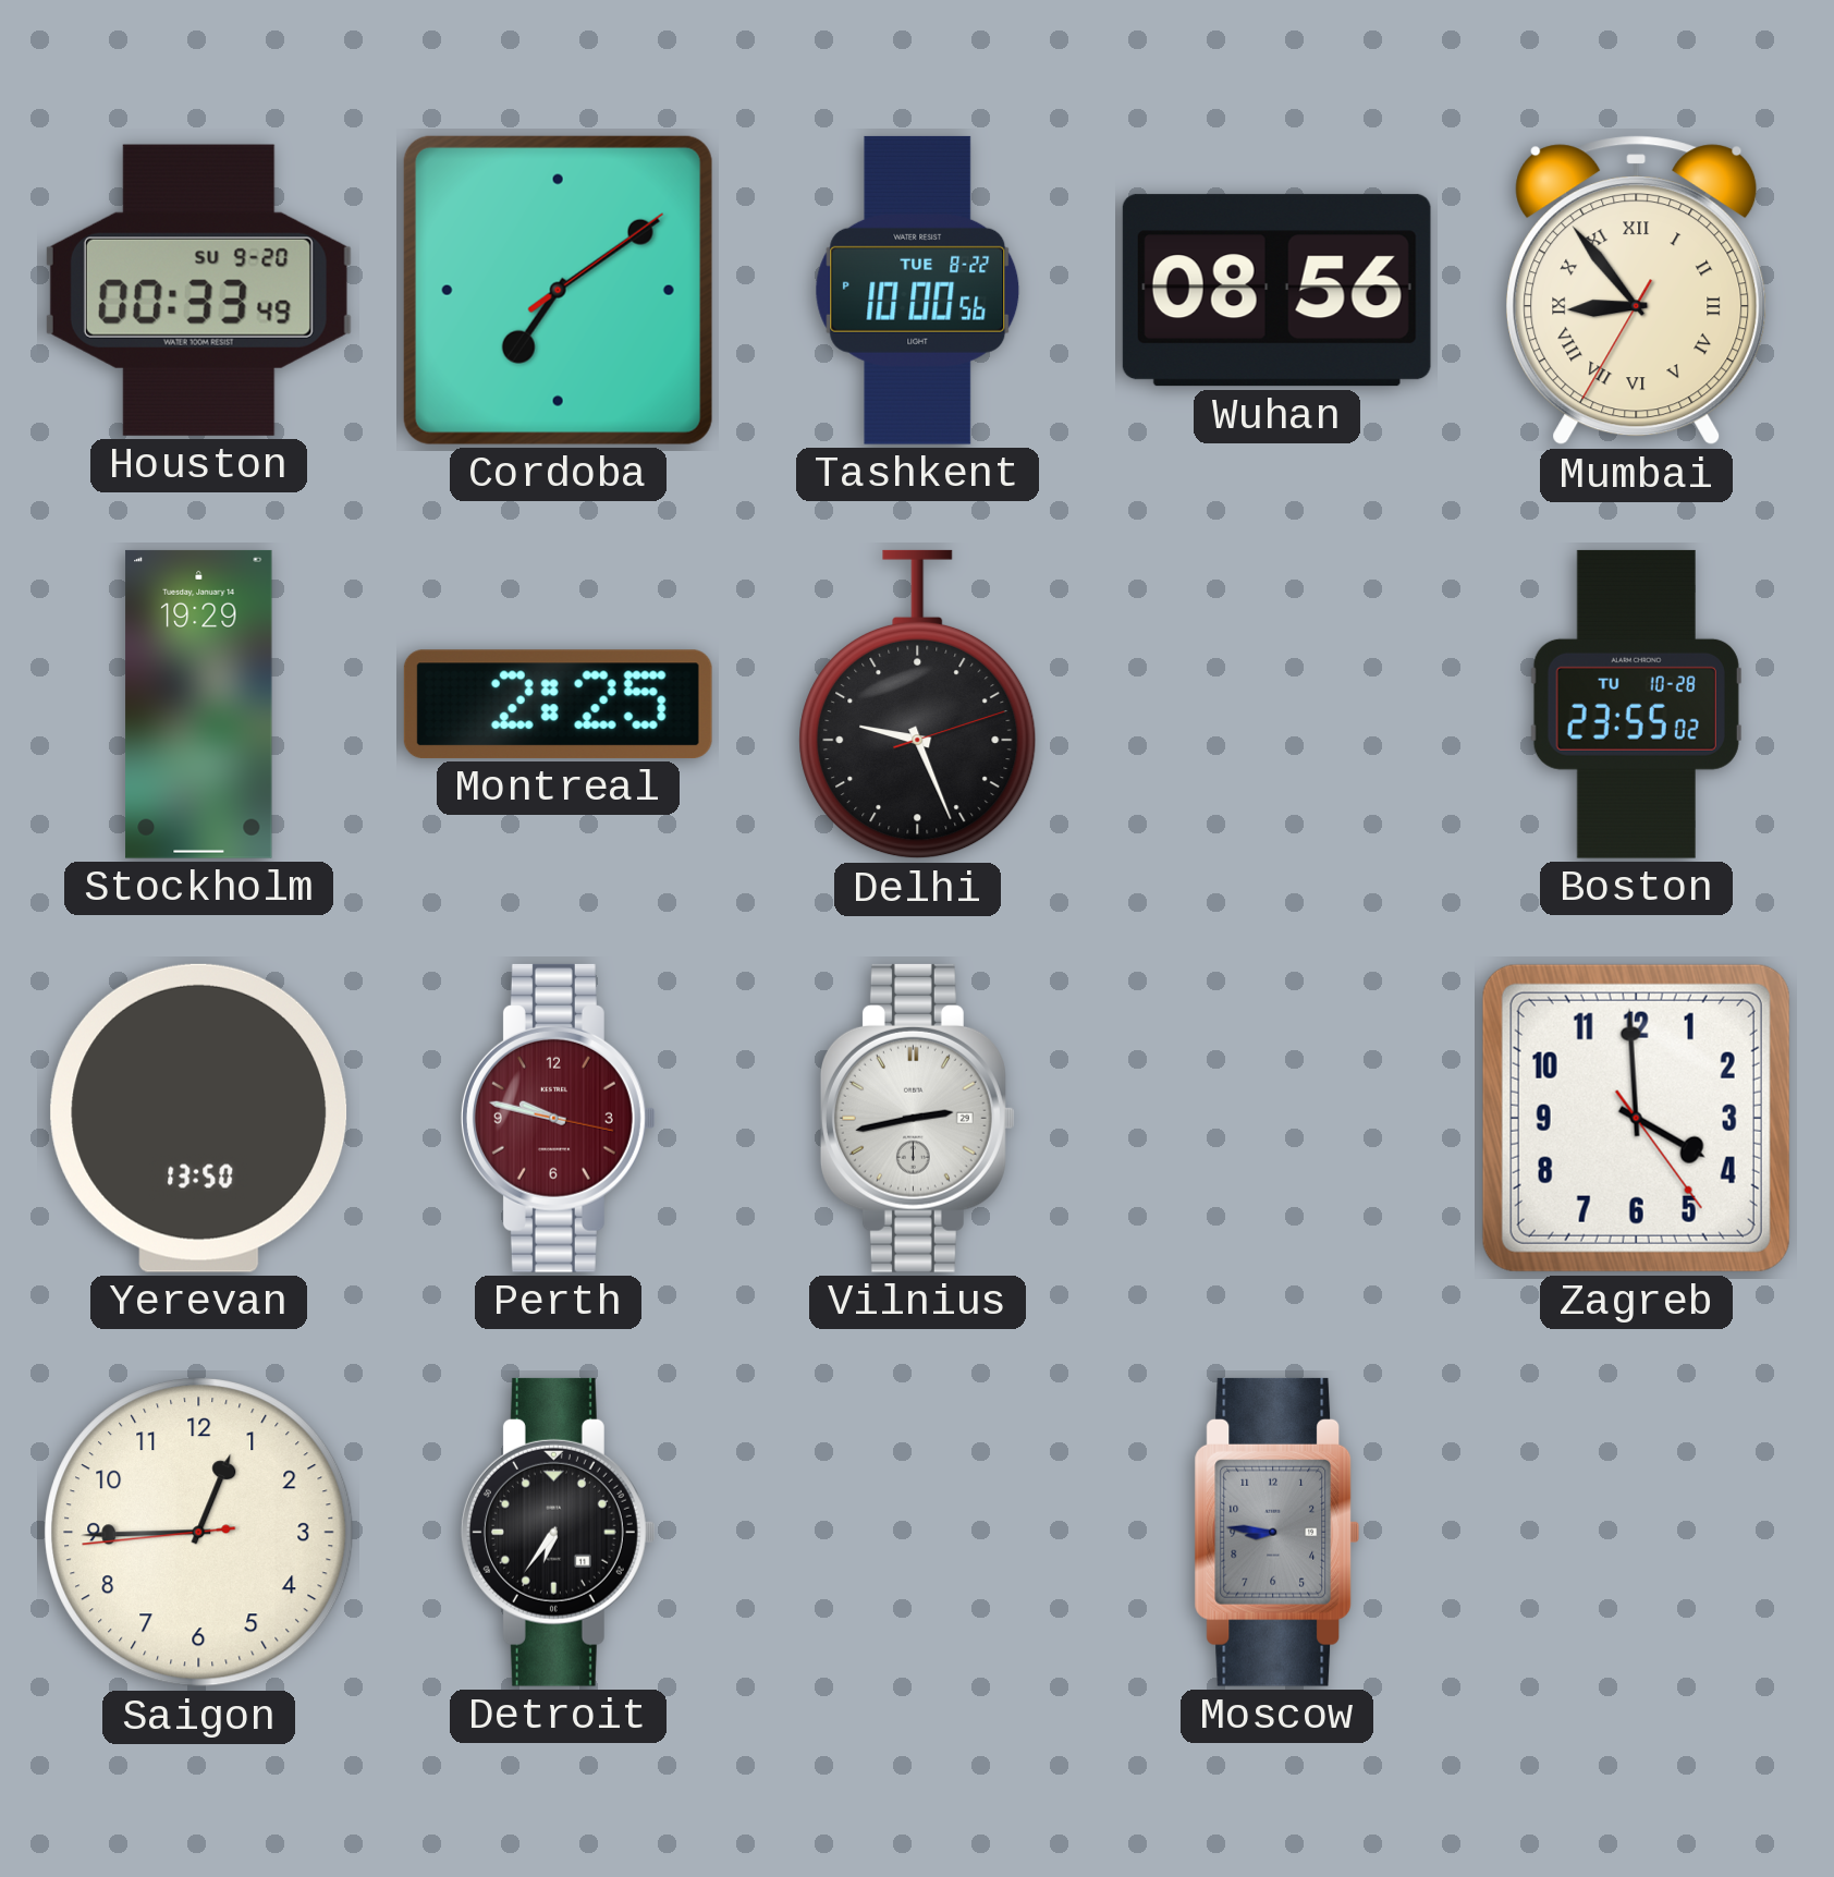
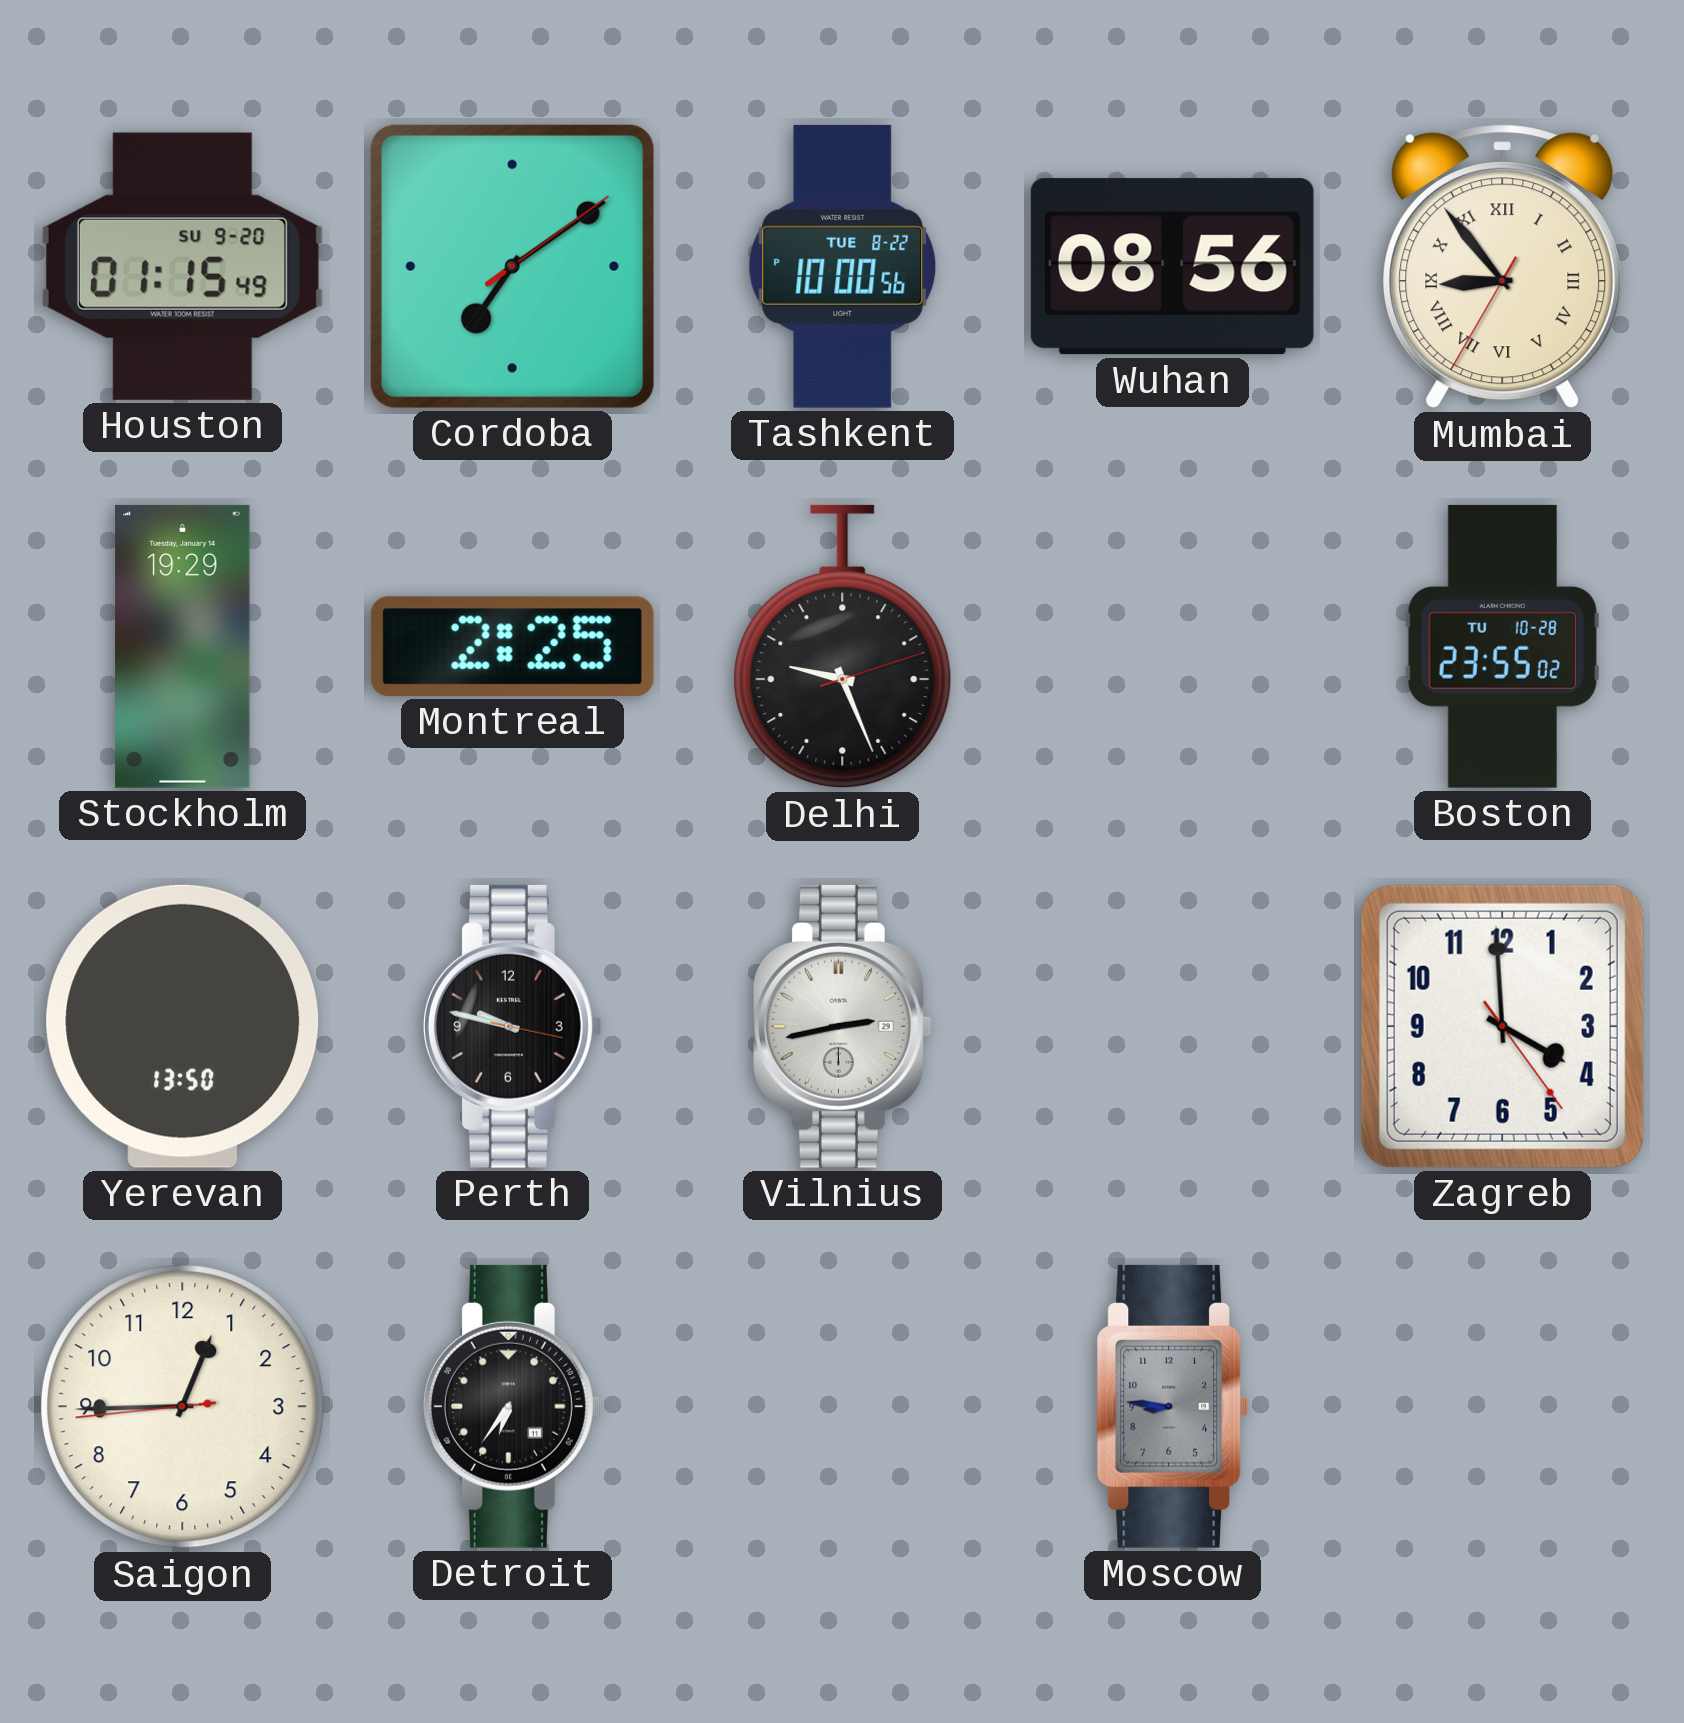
Houston: 00:33 -> 01:15 (182, 266)
Perth dial: burgundy -> black (512, 1026)
